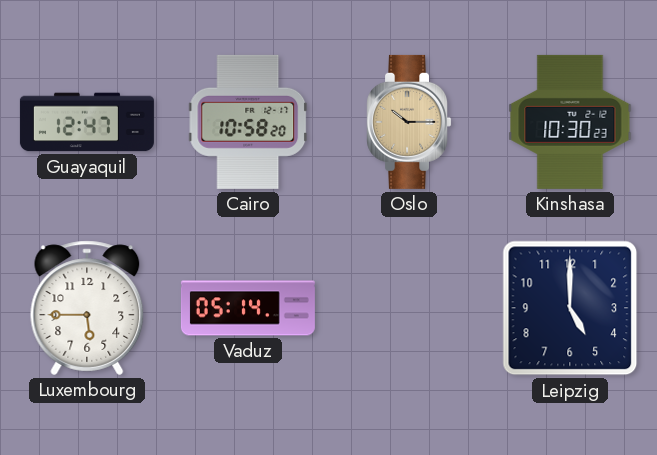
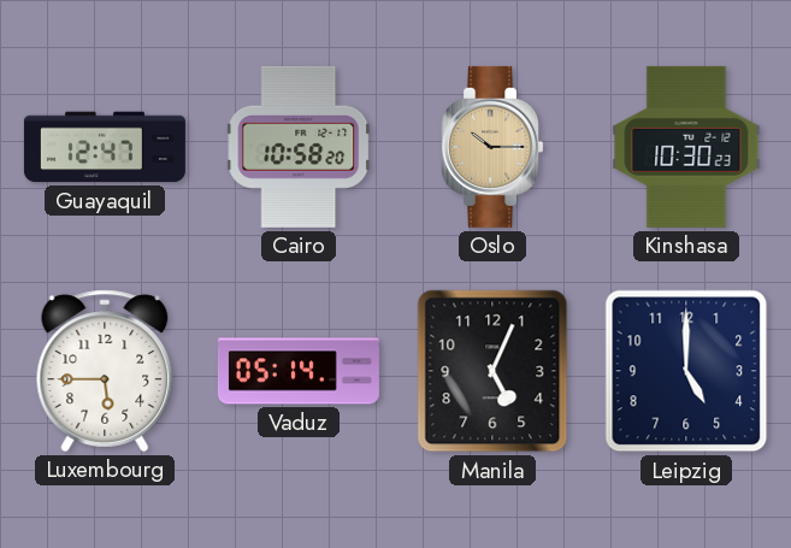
Manila: none -> 5:04 (492, 371)
